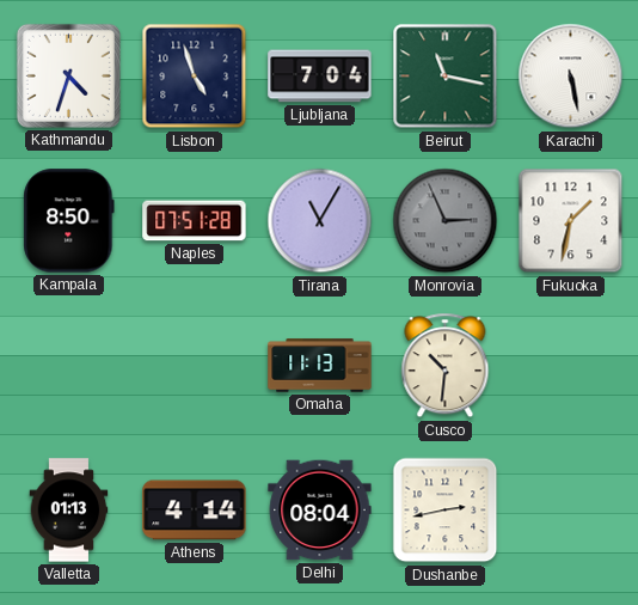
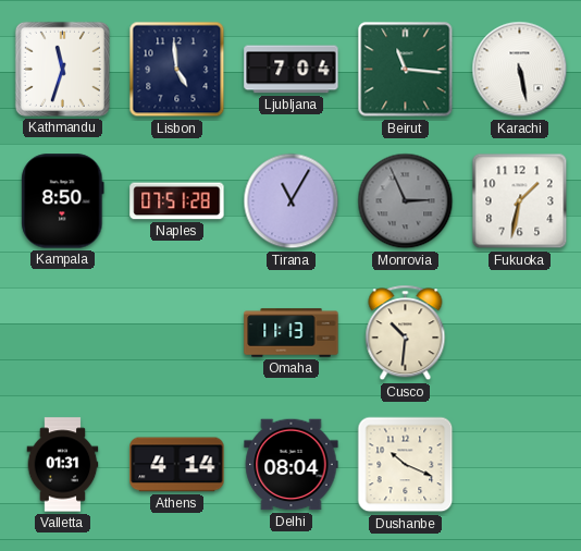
Kathmandu: 4:33 -> 11:33 (62, 69)
Lisbon: 4:57 -> 4:59 (177, 70)
Beirut: 11:17 -> 11:16 (406, 70)
Valletta: 01:13 -> 01:31 (63, 465)
Dushanbe: 2:43 -> 10:19 (406, 465)
